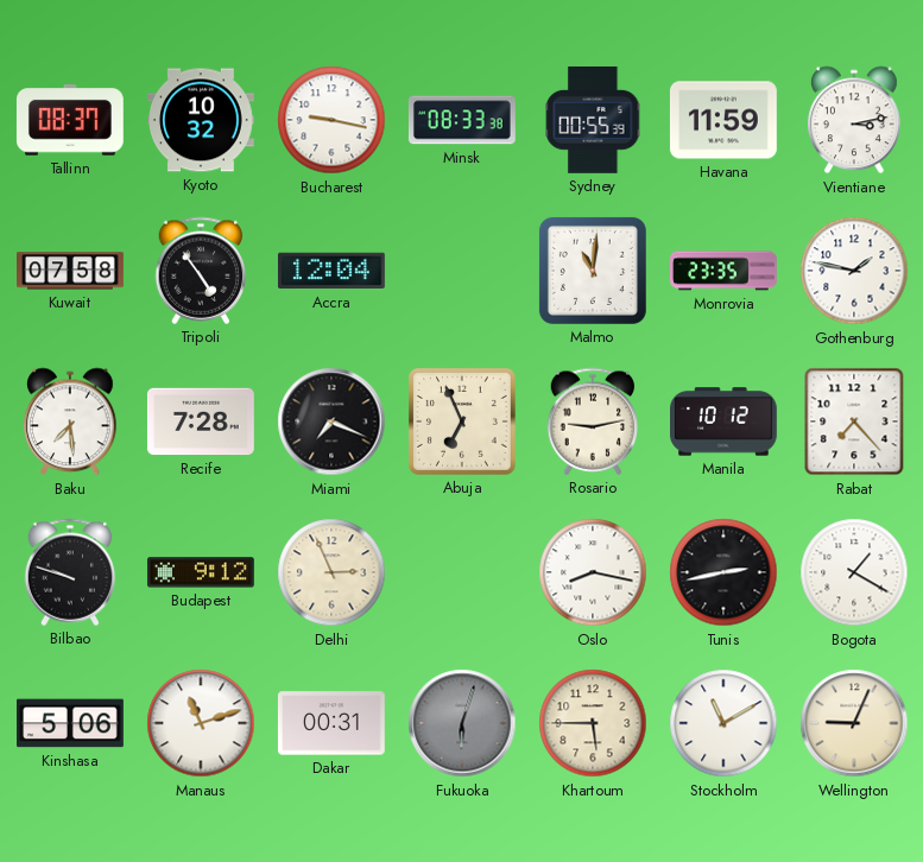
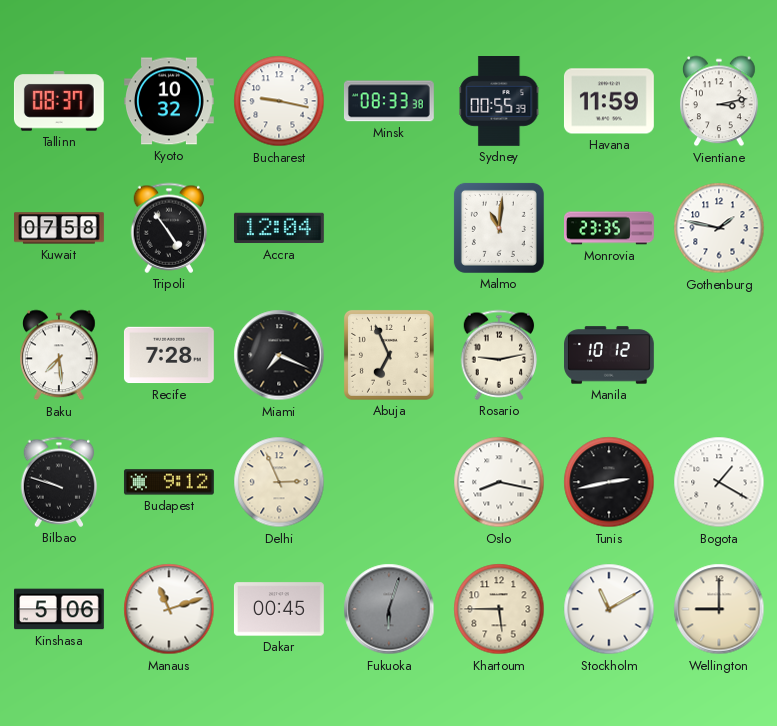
Rabat: 7:23 -> none (854, 422)
Dakar: 00:31 -> 00:45 (279, 609)
Wellington: 9:04 -> 9:00 (719, 609)
